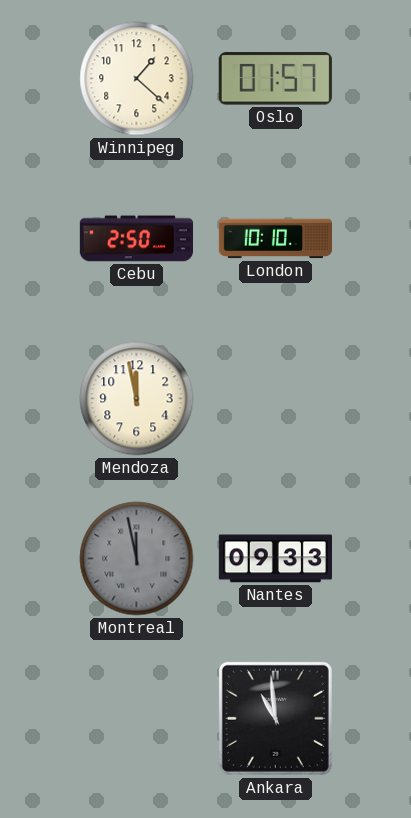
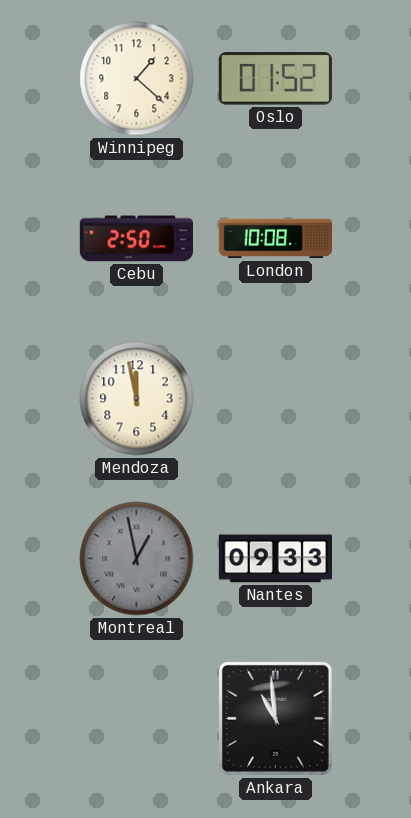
Oslo: 01:57 -> 01:52 (275, 79)
London: 10:10 -> 10:08 (275, 239)
Montreal: 11:58 -> 12:58 (137, 559)
